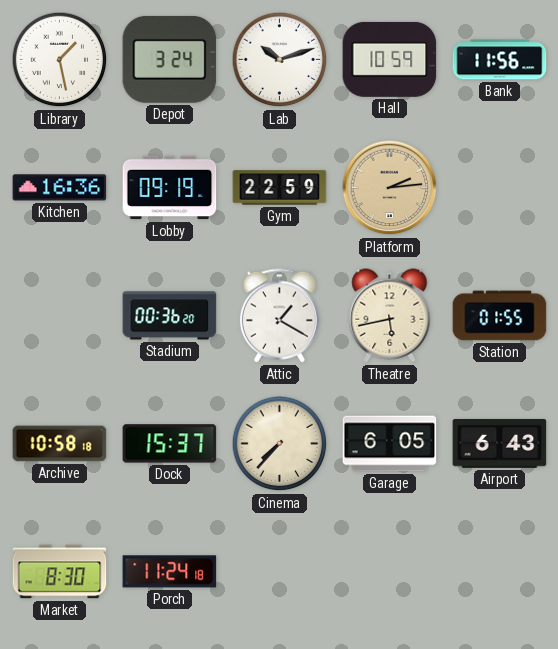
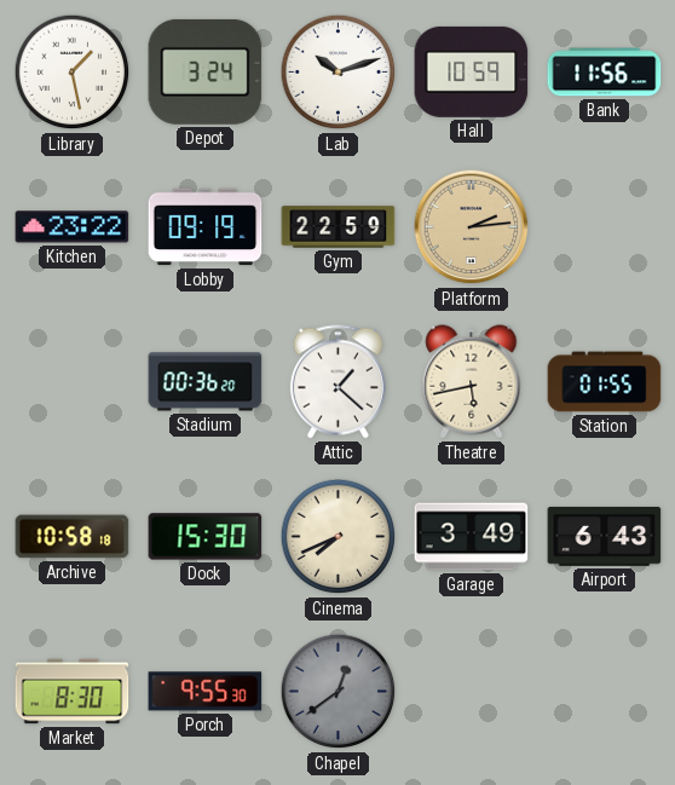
Kitchen: 16:36 -> 23:22 (73, 227)
Attic: 1:20 -> 1:22 (337, 382)
Dock: 15:37 -> 15:30 (206, 537)
Cinema: 7:37 -> 7:41 (339, 537)
Garage: 6:05 -> 3:49 (472, 537)
Porch: 11:24 -> 9:55 (206, 692)
Chapel: none -> 12:39 (339, 692)
